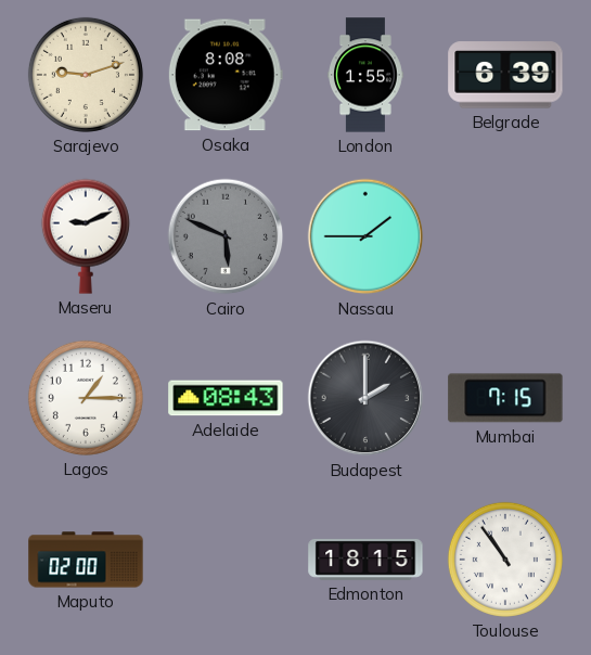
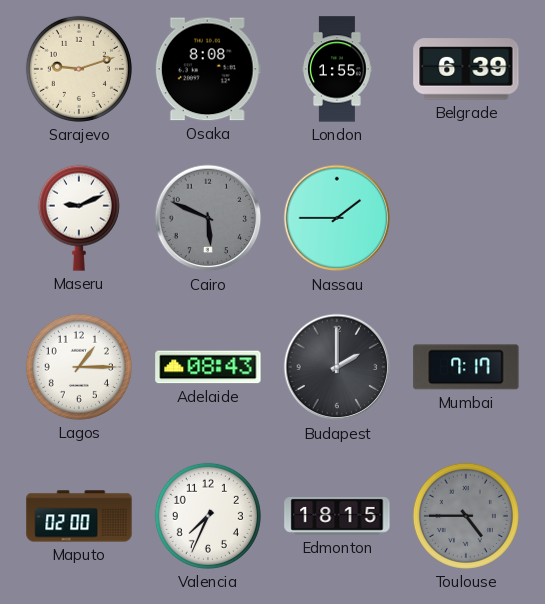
Mumbai: 7:15 -> 7:17 (466, 367)
Valencia: none -> 7:34 (208, 516)
Toulouse: 10:54 -> 4:45 (466, 516)
Toulouse dial: white -> grey (466, 516)
